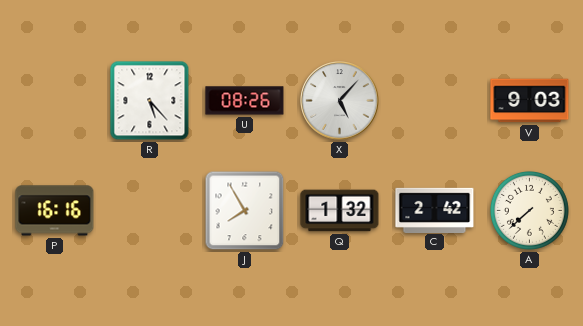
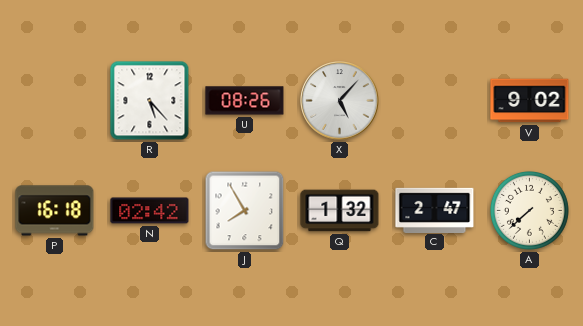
V: 9:03 -> 9:02 (530, 101)
P: 16:16 -> 16:18 (55, 211)
N: none -> 02:42 (150, 211)
C: 2:42 -> 2:47 (435, 210)
